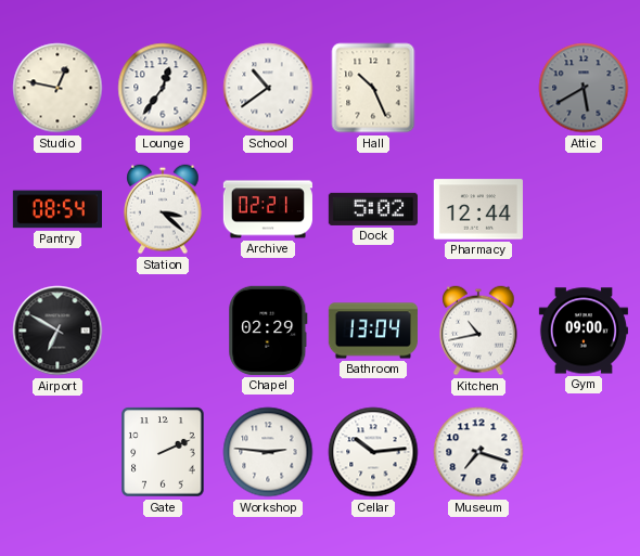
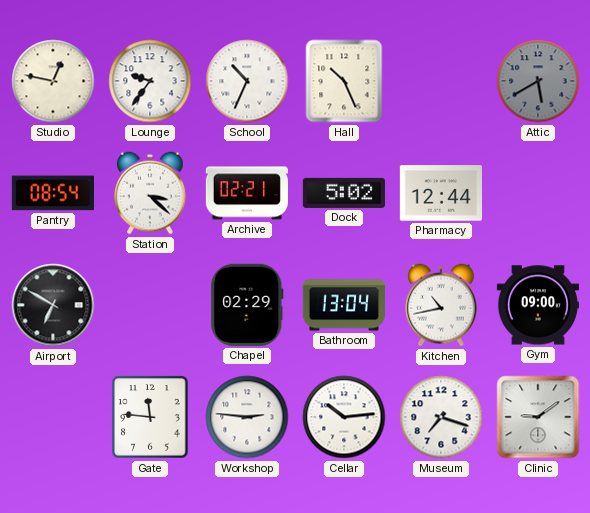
Lounge: 12:36 -> 9:36 (150, 81)
School: 10:39 -> 10:34 (247, 81)
Gate: 2:11 -> 11:46 (150, 417)
Clinic: none -> 9:09 (538, 417)
